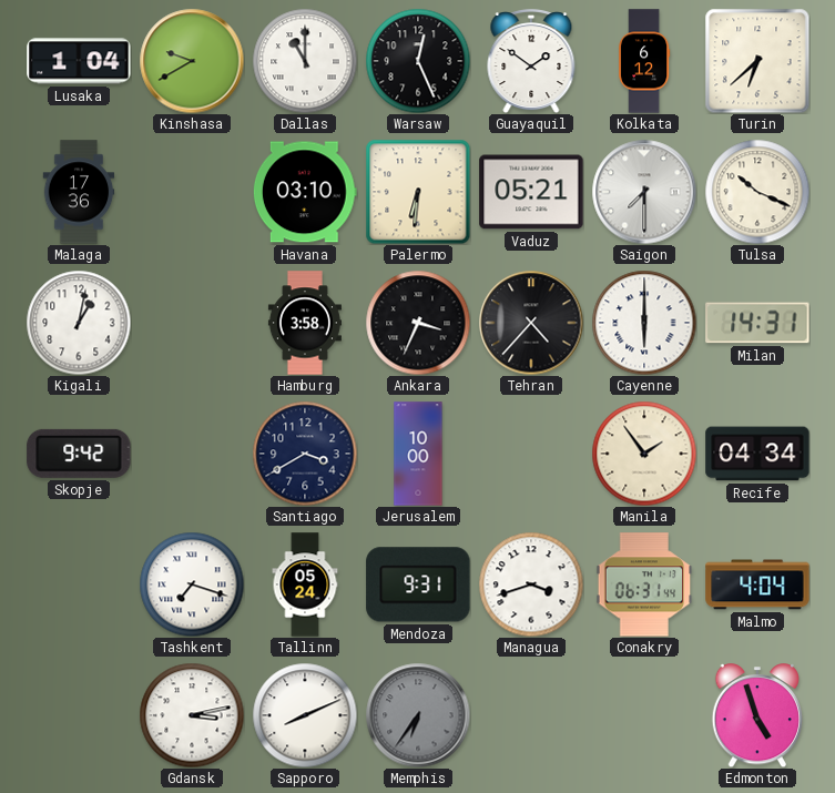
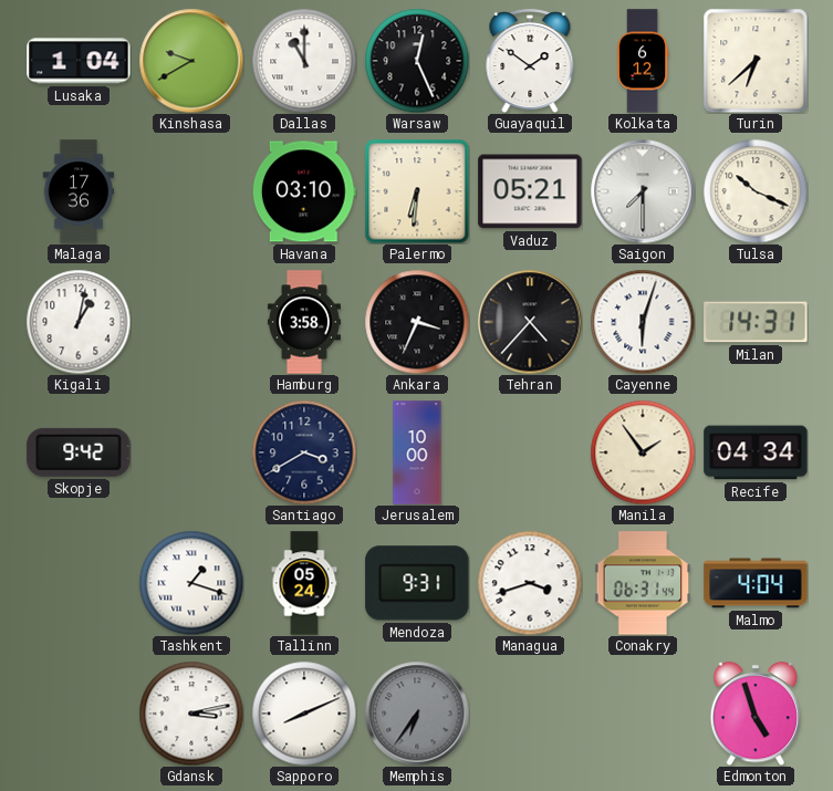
Cayenne: 6:00 -> 6:03 (643, 322)
Tashkent: 7:18 -> 1:18 (191, 583)
